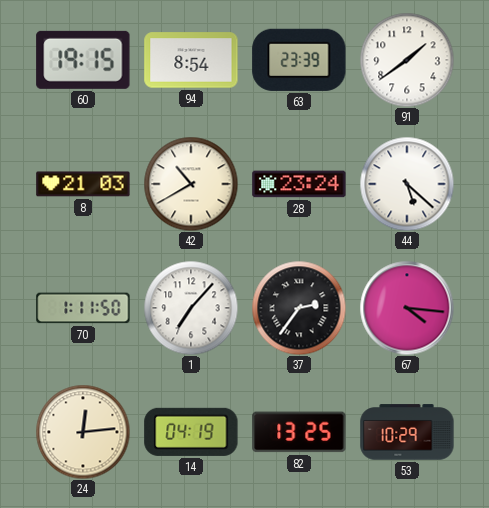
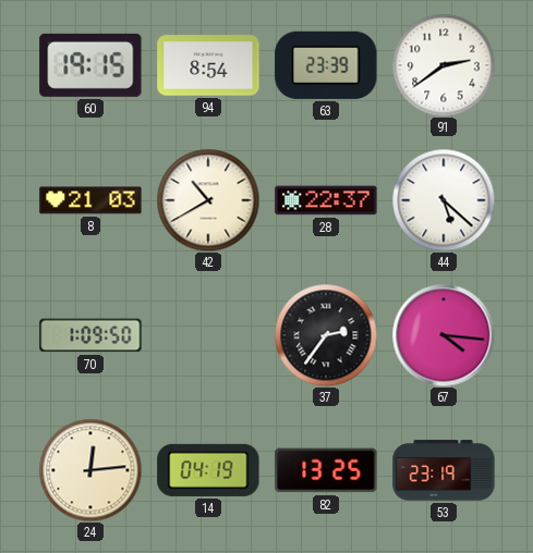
91: 1:39 -> 2:39 (444, 65)
28: 23:24 -> 22:37 (326, 200)
70: 1:11 -> 1:09 (90, 335)
1: 7:07 -> none (191, 308)
53: 10:29 -> 23:19 (444, 470)
